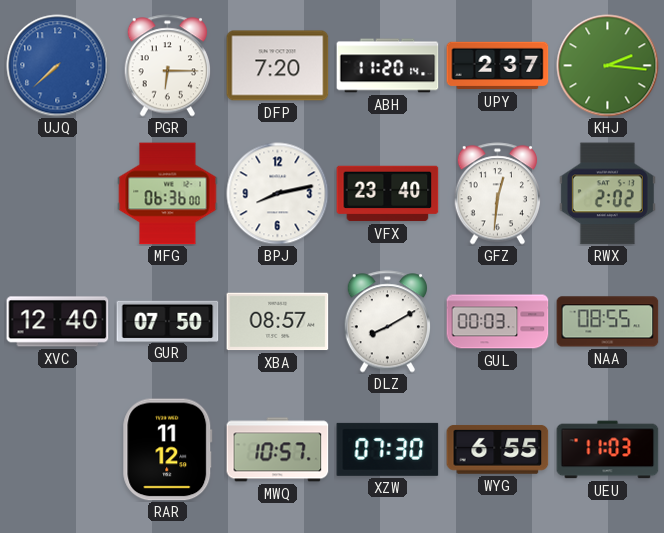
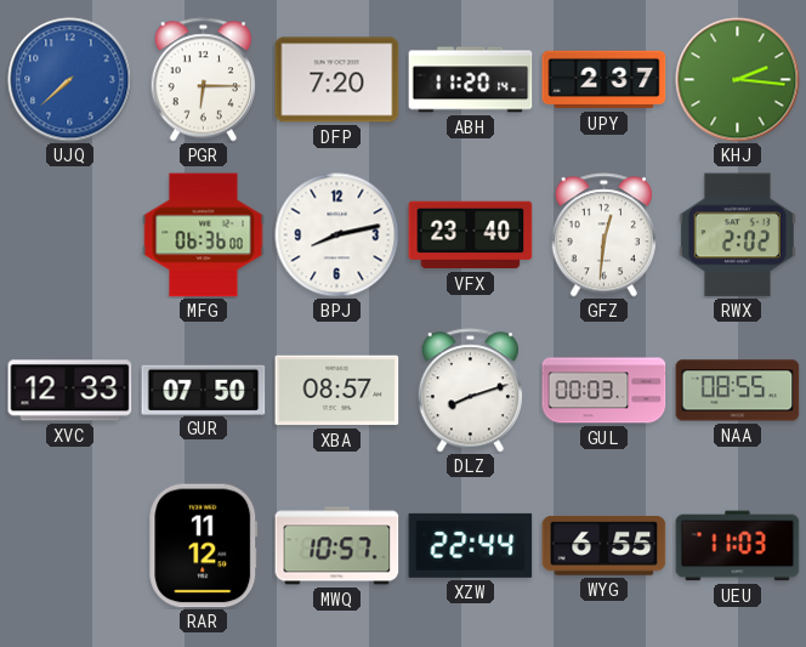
XVC: 12:40 -> 12:33 (70, 391)
DLZ: 8:10 -> 8:12 (470, 391)
XZW: 07:30 -> 22:44 (471, 545)
